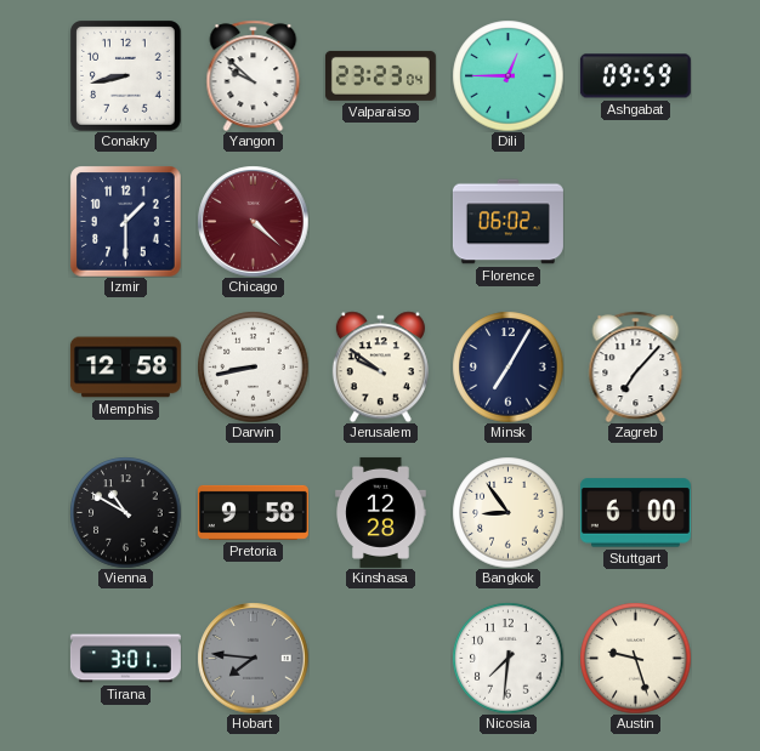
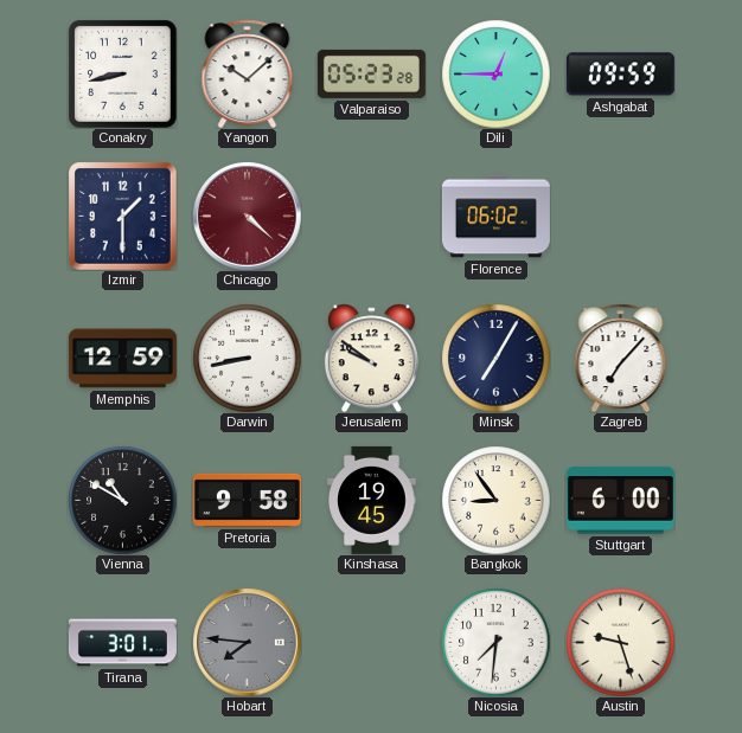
Yangon: 9:52 -> 10:08 (248, 73)
Valparaiso: 23:23 -> 05:23 (371, 73)
Memphis: 12:58 -> 12:59 (122, 359)
Kinshasa: 12:28 -> 19:45 (372, 500)
